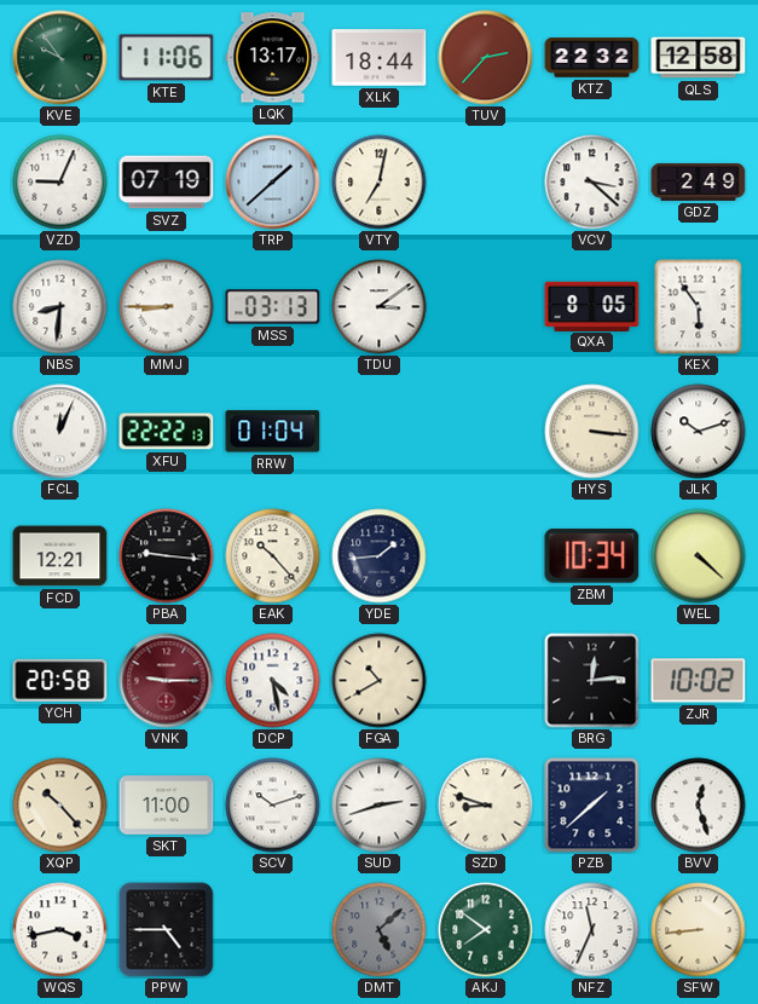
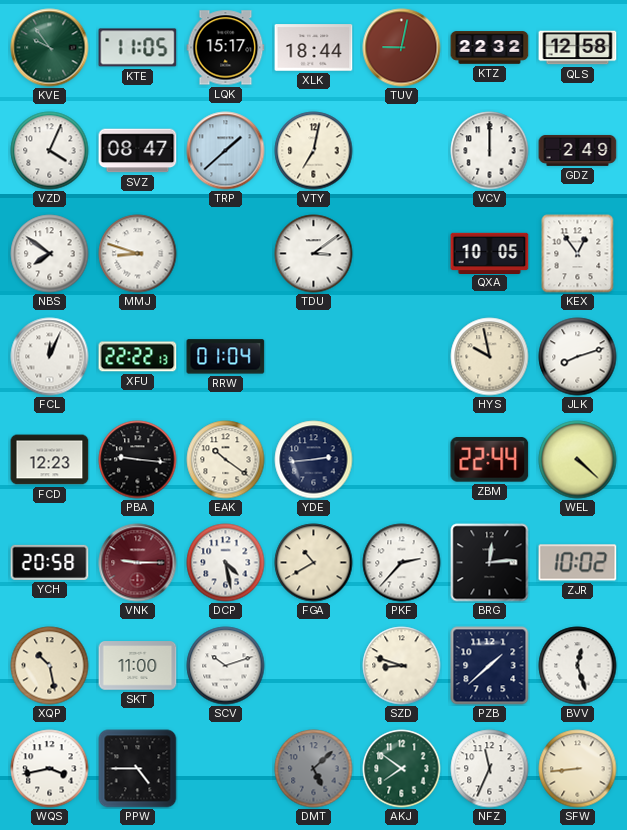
KTE: 11:06 -> 11:05 (138, 48)
LQK: 13:17 -> 15:17 (226, 48)
TUV: 2:37 -> 9:02 (402, 48)
VZD: 9:04 -> 4:04 (50, 151)
SVZ: 07:19 -> 08:47 (138, 151)
VCV: 3:22 -> 12:00 (490, 151)
NBS: 8:31 -> 7:51 (50, 254)
MMJ: 8:45 -> 8:48 (138, 254)
MSS: 03:13 -> none (273, 307)
QXA: 8:05 -> 10:05 (490, 253)
KEX: 5:54 -> 12:54 (578, 254)
HYS: 3:16 -> 9:58 (490, 357)
JLK: 10:12 -> 8:12 (578, 357)
FCD: 12:21 -> 12:23 (50, 460)
EAK: 10:23 -> 10:21 (226, 460)
YDE: 1:44 -> 2:44 (314, 460)
ZBM: 10:34 -> 22:44 (490, 460)
PKF: none -> 2:37 (402, 563)
XQP: 10:23 -> 10:28 (50, 666)
SUD: 2:42 -> none (380, 806)
